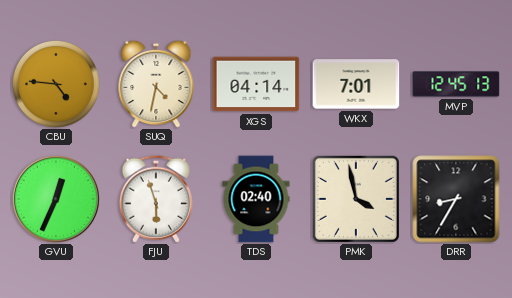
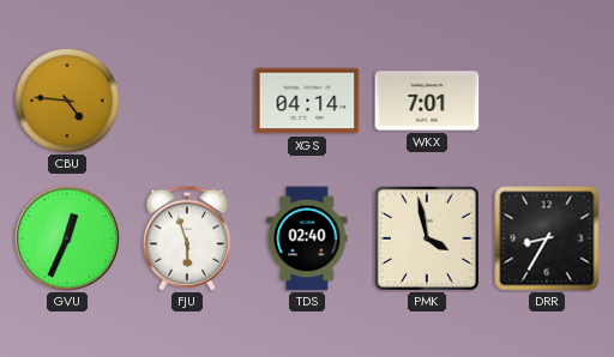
SUQ: 4:32 -> none (156, 84)
MVP: 12:45 -> none (456, 84)
